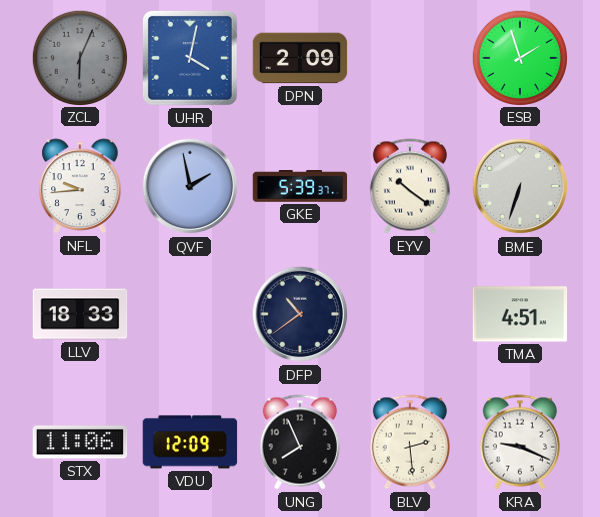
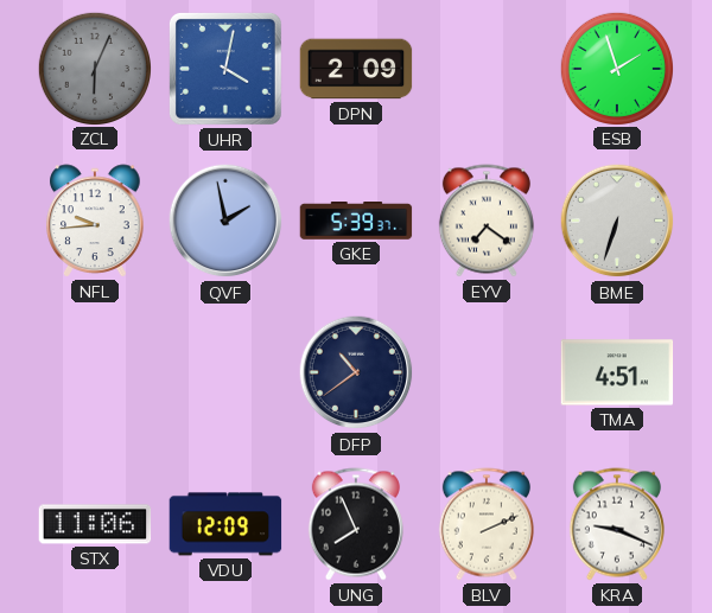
EYV: 10:21 -> 7:21 (487, 221)
LLV: 18:33 -> none (80, 314)
BLV: 2:29 -> 2:11 (487, 524)
